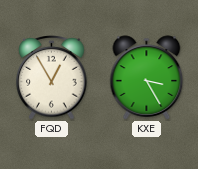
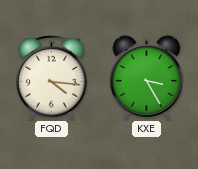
FQD: 12:55 -> 4:16 (52, 78)
